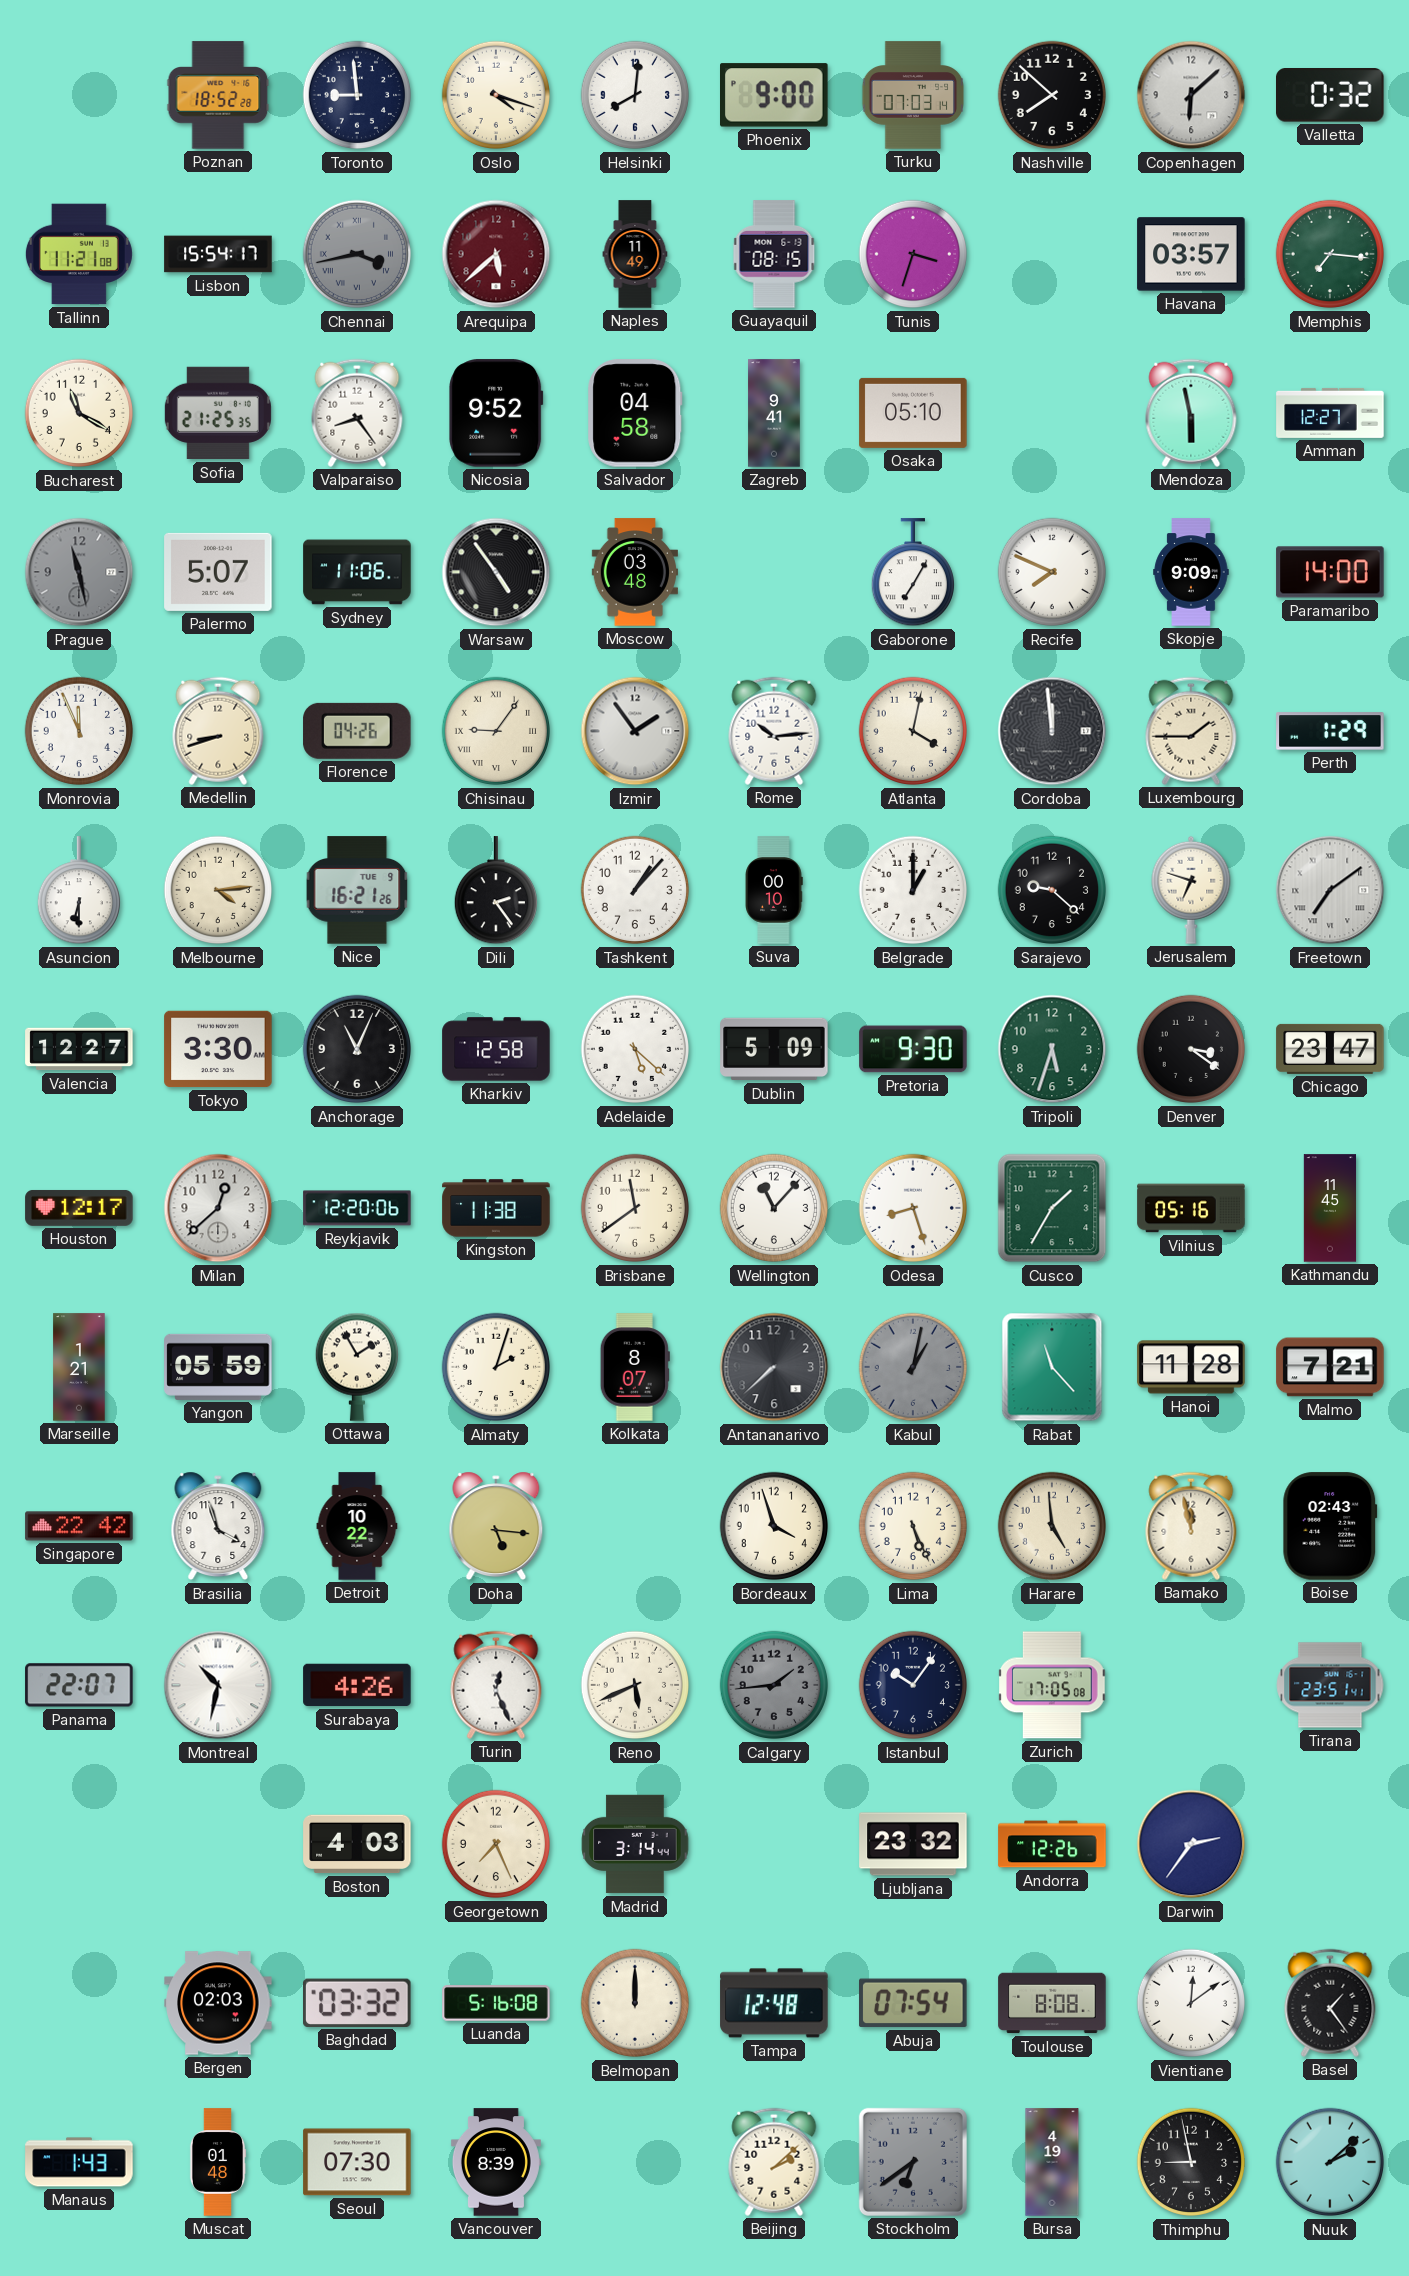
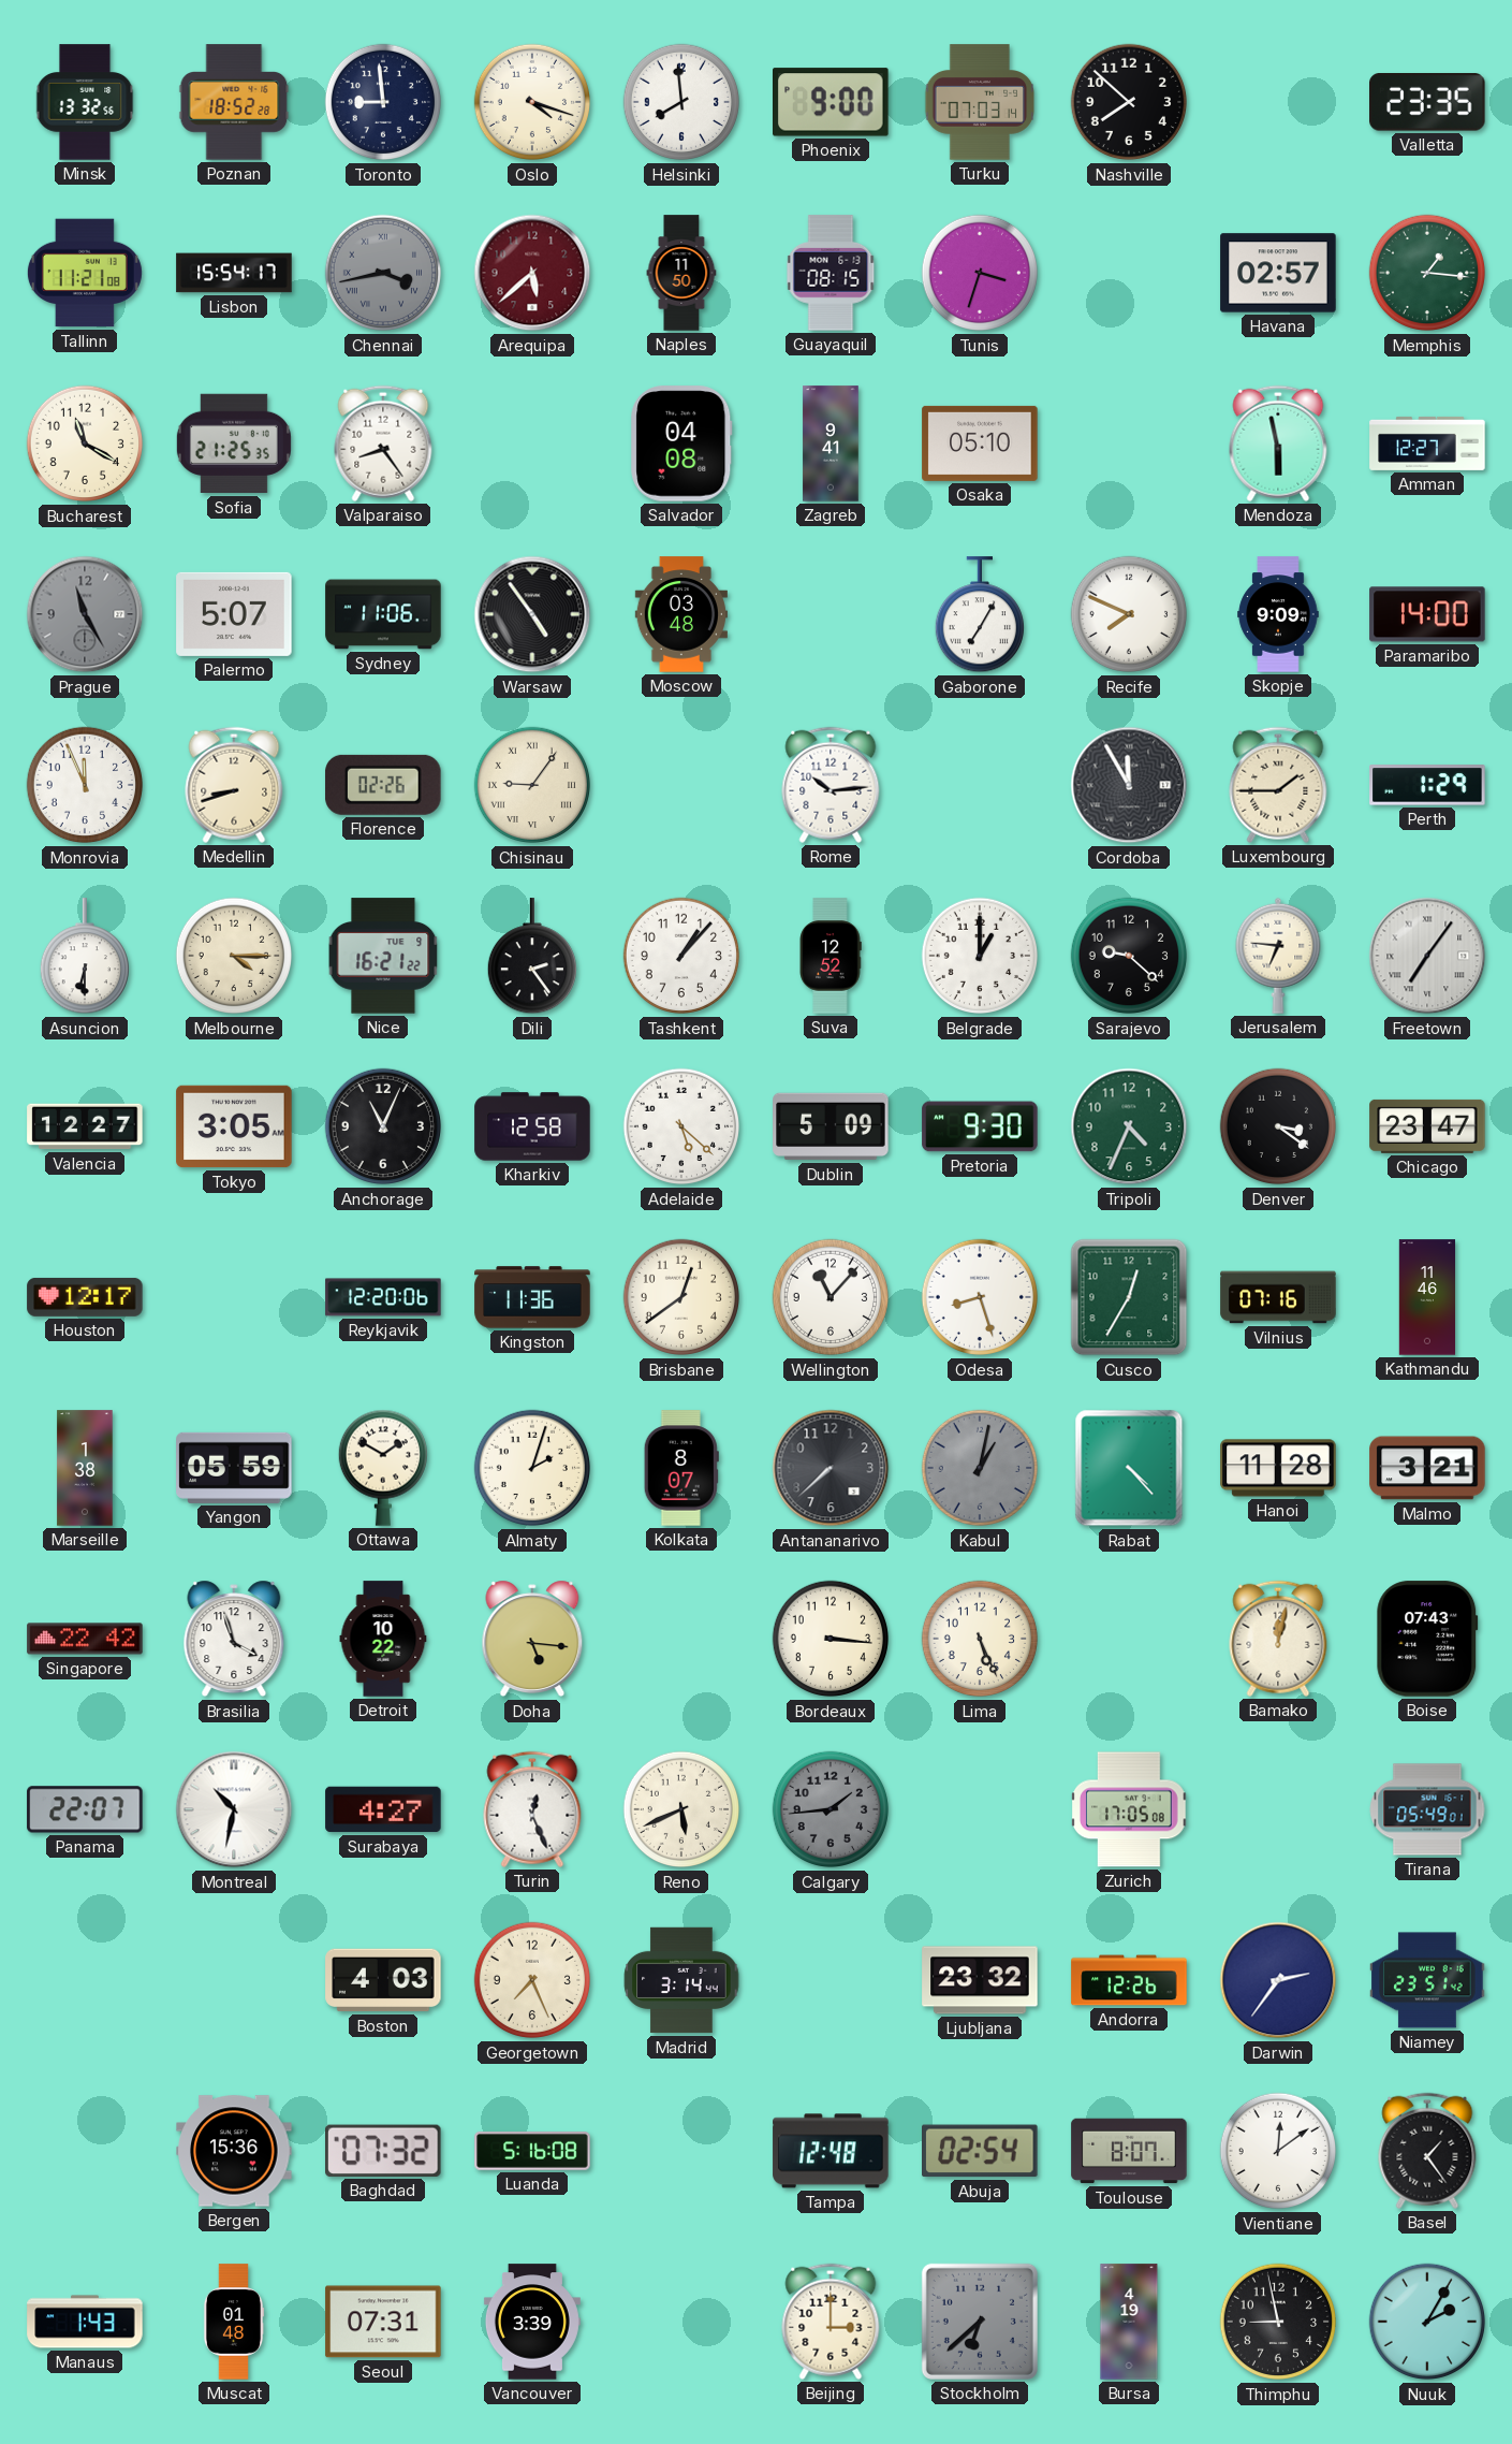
Minsk: none -> 13:32 (85, 102)
Helsinki: 8:01 -> 7:59 (681, 102)
Copenhagen: 6:08 -> none (1191, 95)
Valletta: 0:32 -> 23:35 (1427, 103)
Naples: 11:49 -> 11:50 (681, 273)
Havana: 03:57 -> 02:57 (1278, 273)
Memphis: 7:16 -> 1:16 (1427, 273)
Nicosia: 9:52 -> none (496, 413)
Salvador: 04:58 -> 04:08 (681, 443)
Prague: 11:28 -> 11:25 (85, 614)
Florence: 04:26 -> 02:26 (383, 785)
Izmir: 1:54 -> none (635, 731)
Atlanta: 4:02 -> none (913, 731)
Cordoba: 11:59 -> 11:55 (1129, 785)
Melbourne: 4:14 -> 4:15 (234, 956)
Nice: 16:21:26 -> 16:21:22 (383, 956)
Suva: 00:10 -> 12:52 (831, 956)
Jerusalem: 6:48 -> 6:46 (1278, 956)
Freetown: 7:09 -> 7:06 (1427, 956)
Tokyo: 3:30 -> 3:05 (234, 1126)
Tripoli: 5:33 -> 4:34 (1129, 1126)
Milan: 12:38 -> none (218, 1208)
Kingston: 11:38 -> 11:36 (532, 1297)
Brisbane: 11:39 -> 12:39 (681, 1297)
Cusco: 1:35 -> 12:35 (1129, 1297)
Vilnius: 05:16 -> 07:16 (1278, 1297)
Kathmandu: 11:45 -> 11:46 (1427, 1297)
Marseille: 1:21 -> 1:38 (85, 1468)
Ottawa: 1:55 -> 1:50 (382, 1468)
Rabat: 11:23 -> 4:23 (1129, 1468)
Malmo: 7:21 -> 3:21 (1427, 1468)
Bordeaux: 3:57 -> 3:16 (831, 1639)
Harare: 4:59 -> none (1052, 1526)
Bamako: 11:58 -> 12:02 (1278, 1639)
Boise: 02:43 -> 07:43 (1427, 1639)
Surabaya: 4:26 -> 4:27 (383, 1809)
Istanbul: 10:06 -> none (913, 1685)
Tirana: 23:51 -> 05:49 (1427, 1809)
Niamey: none -> 23:51 (1427, 1980)
Bergen: 02:03 -> 15:36 (234, 2151)
Baghdad: 03:32 -> 07:32 (384, 2151)
Belmopan: 12:00 -> none (635, 2003)
Abuja: 07:54 -> 02:54 (980, 2151)
Toulouse: 8:08 -> 8:07 (1129, 2151)
Seoul: 07:30 -> 07:31 (383, 2322)
Vancouver: 8:39 -> 3:39 (532, 2322)
Beijing: 2:08 -> 3:00 (831, 2322)
Stockholm: 6:39 -> 6:38 (980, 2322)
Nuuk: 2:08 -> 2:05 (1427, 2322)
